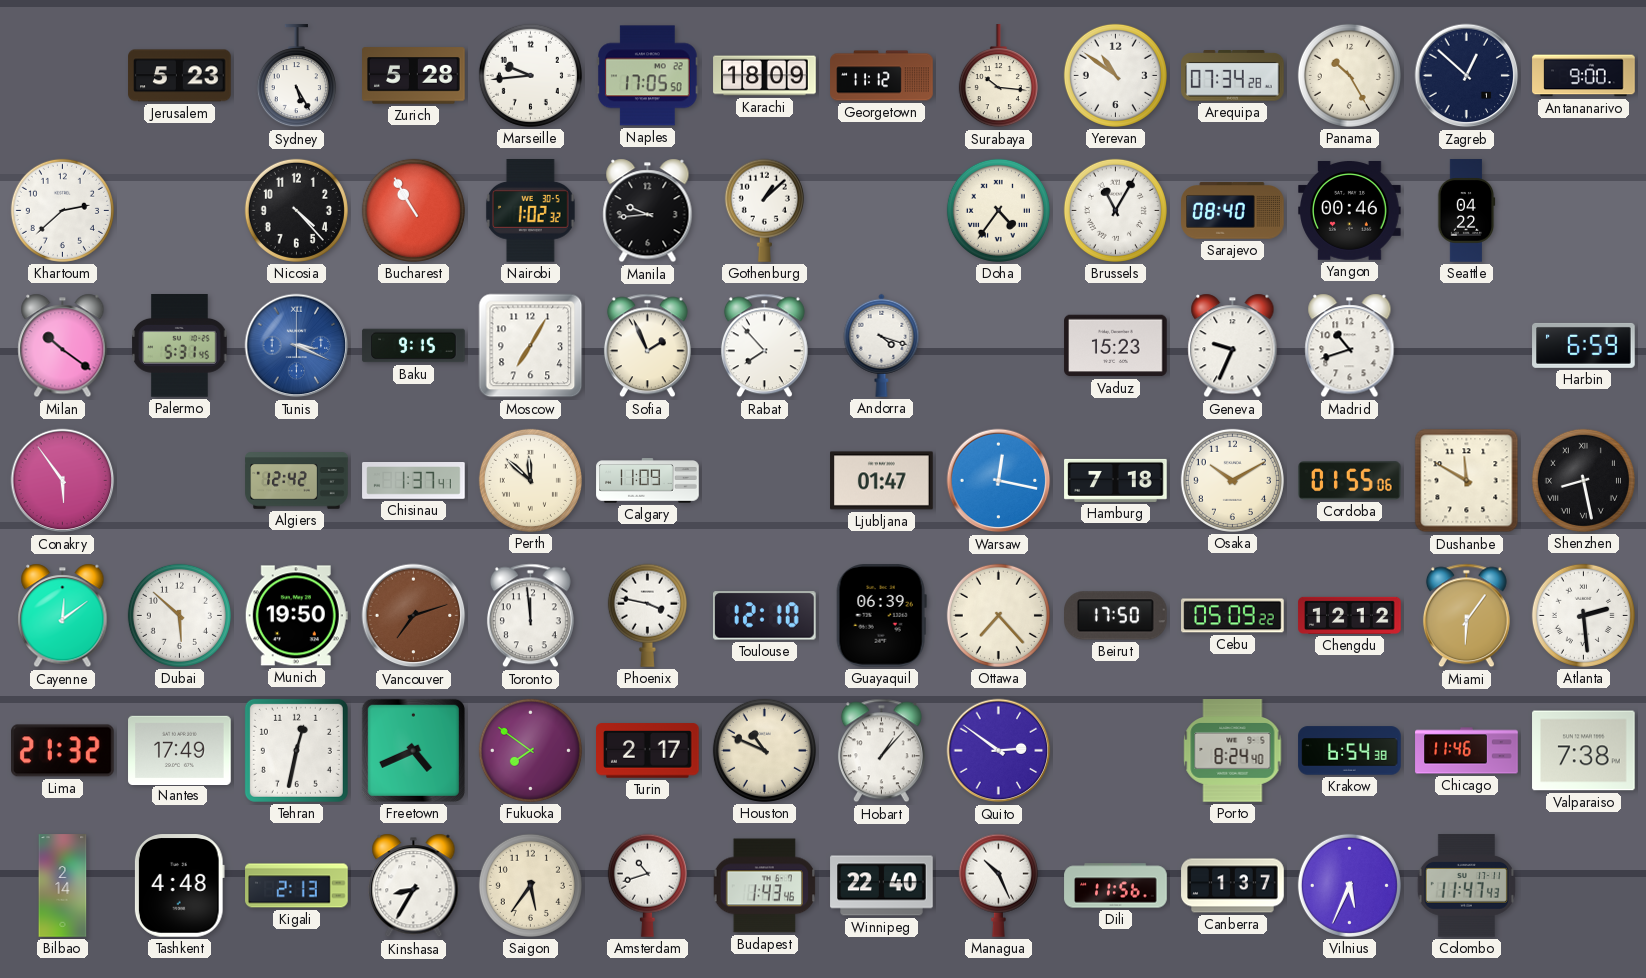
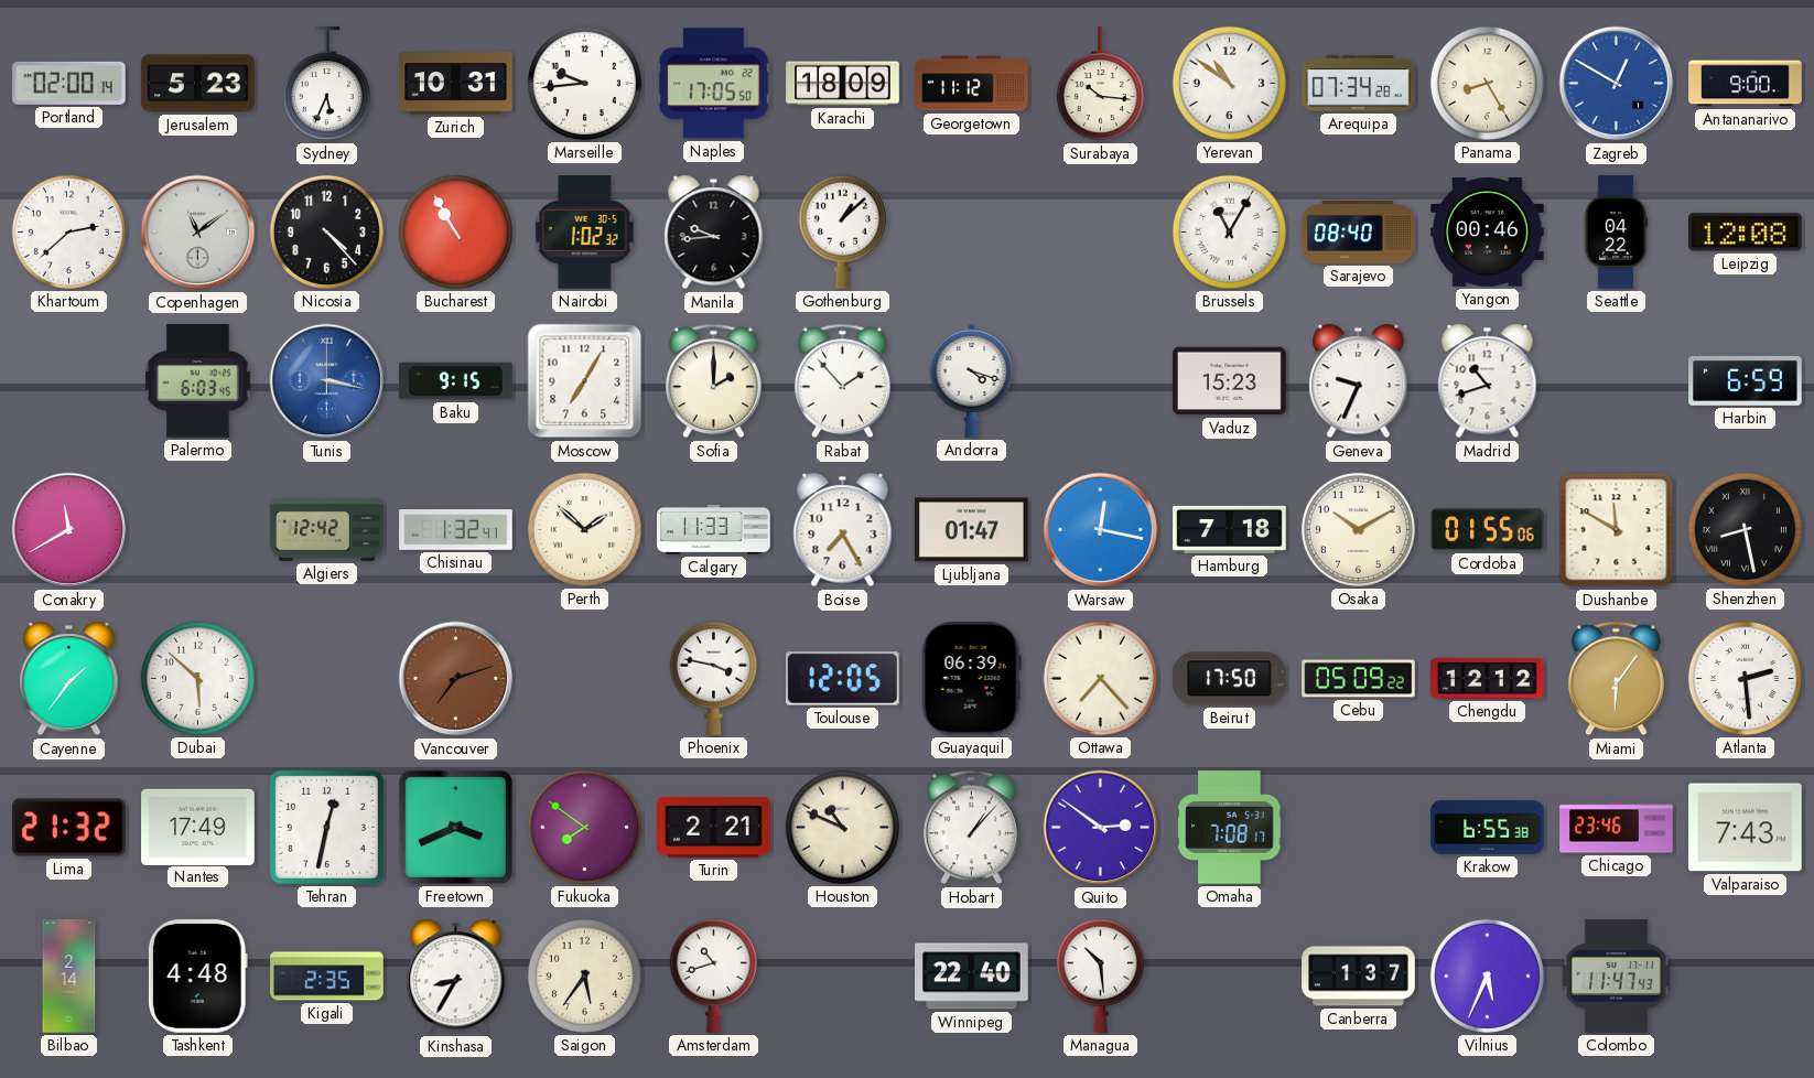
Portland: none -> 02:00 (69, 83)
Sydney: 5:25 -> 5:34 (326, 84)
Zurich: 5:28 -> 10:31 (456, 84)
Panama: 10:25 -> 8:25 (1487, 83)
Zagreb: 12:52 -> 12:50 (1617, 84)
Zagreb dial: navy -> blue (1617, 84)
Copenhagen: none -> 11:09 (198, 233)
Doha: 4:36 -> none (998, 210)
Leipzig: none -> 12:08 (1746, 233)
Milan: 10:21 -> none (63, 346)
Palermo: 5:31 -> 6:03 (198, 381)
Tunis: 3:19 -> 3:17 (327, 381)
Sofia: 1:56 -> 2:00 (713, 381)
Rabat: 7:53 -> 1:53 (842, 381)
Conakry: 5:54 -> 11:40 (69, 530)
Chisinau: 1:37 -> 1:32 (456, 530)
Perth: 11:52 -> 1:52 (584, 529)
Calgary: 11:09 -> 11:33 (714, 530)
Boise: none -> 7:25 (843, 530)
Cayenne: 12:09 -> 1:36 (69, 679)
Munich: 19:50 -> none (296, 616)
Toronto: 11:59 -> none (530, 616)
Toulouse: 12:10 -> 12:05 (843, 679)
Freetown: 4:41 -> 3:41 (455, 827)
Turin: 2:17 -> 2:21 (714, 828)
Omaha: none -> 7:08 (1230, 828)
Porto: 8:24 -> none (1233, 751)
Krakow: 6:54 -> 6:55 (1488, 828)
Chicago: 11:46 -> 23:46 (1617, 828)
Valparaiso: 7:38 -> 7:43 (1746, 828)
Kigali: 2:13 -> 2:35 (327, 977)
Budapest: 1:43 -> none (765, 886)
Managua: 10:26 -> 10:29 (1100, 975)
Dili: 11:56 -> none (1116, 886)
